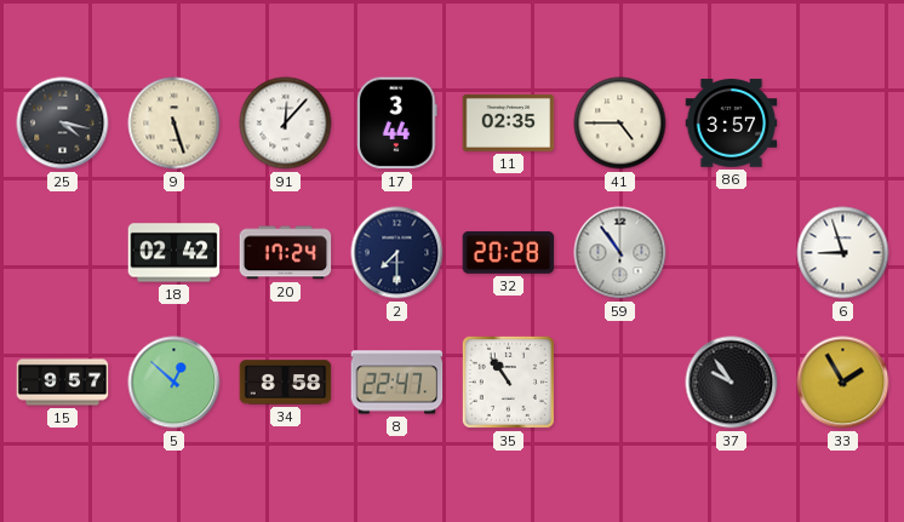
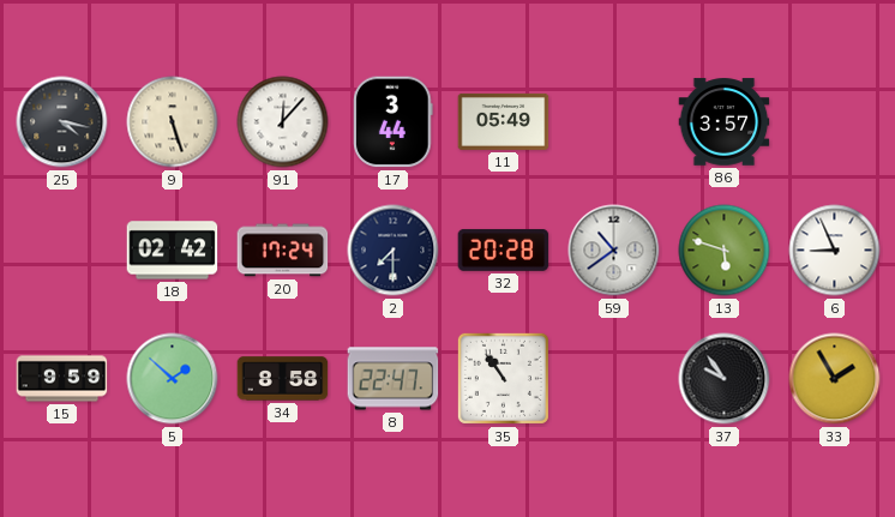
11: 02:35 -> 05:49 (504, 121)
41: 4:45 -> none (620, 124)
59: 10:54 -> 10:39 (614, 251)
13: none -> 5:48 (725, 251)
6: 8:57 -> 8:56 (835, 251)
15: 9:57 -> 9:59 (62, 379)
5: 12:52 -> 1:52 (173, 379)
